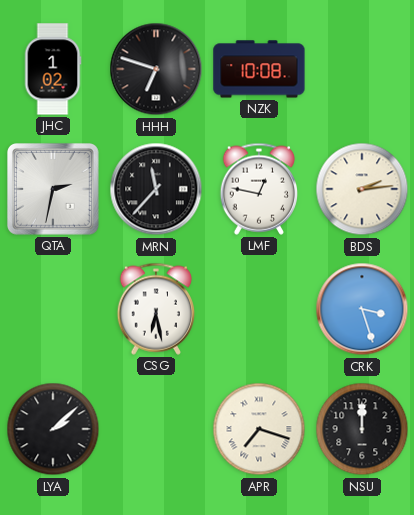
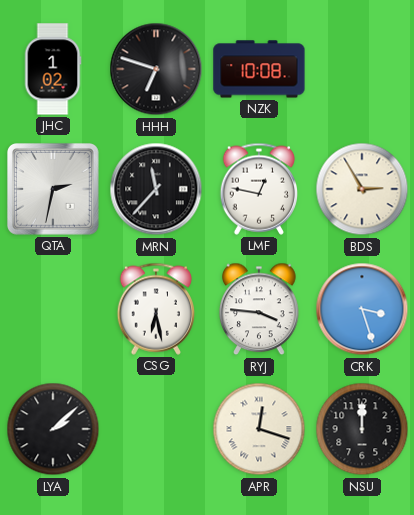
BDS: 2:14 -> 2:55 (362, 189)
RYJ: none -> 3:46 (259, 309)
APR: 7:18 -> 12:18 (259, 429)
